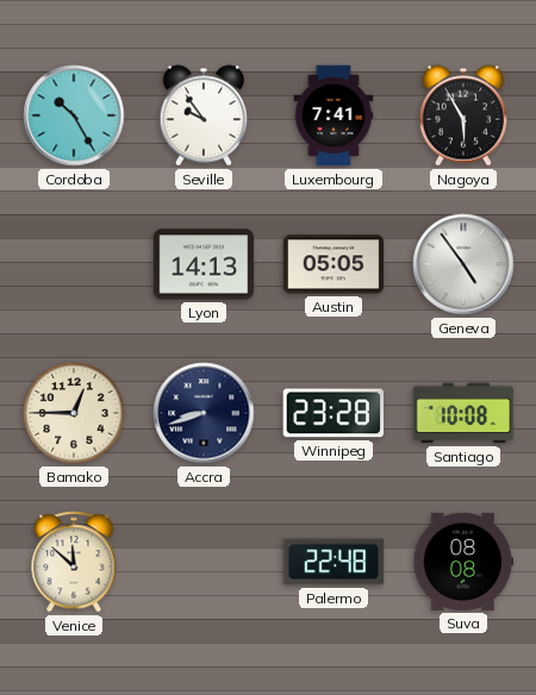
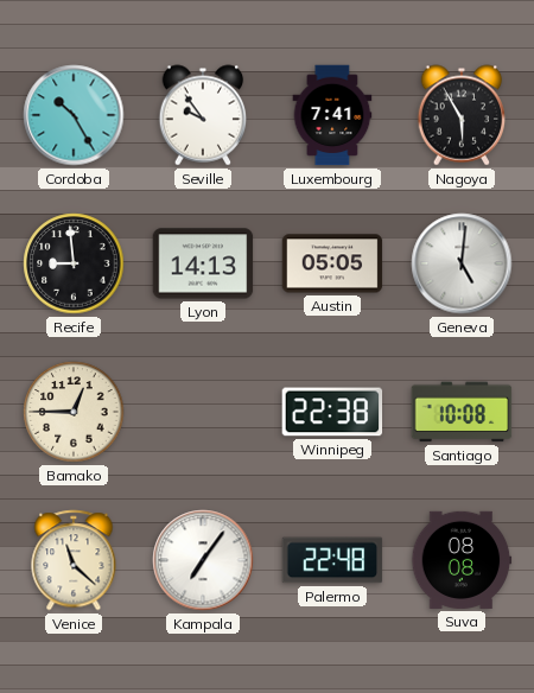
Recife: none -> 8:59 (74, 263)
Geneva: 4:54 -> 5:01 (462, 263)
Accra: 8:42 -> none (204, 413)
Winnipeg: 23:28 -> 22:38 (332, 412)
Venice: 11:52 -> 11:22 (74, 560)
Kampala: none -> 7:06 (203, 560)
